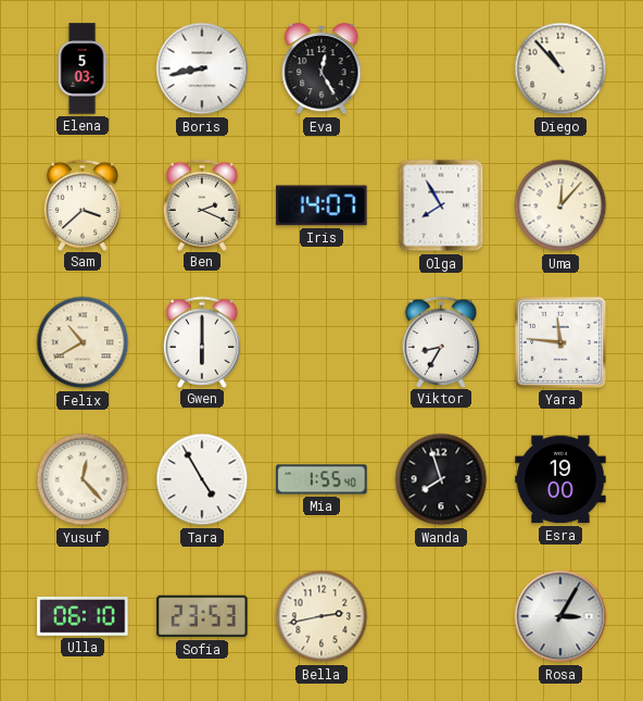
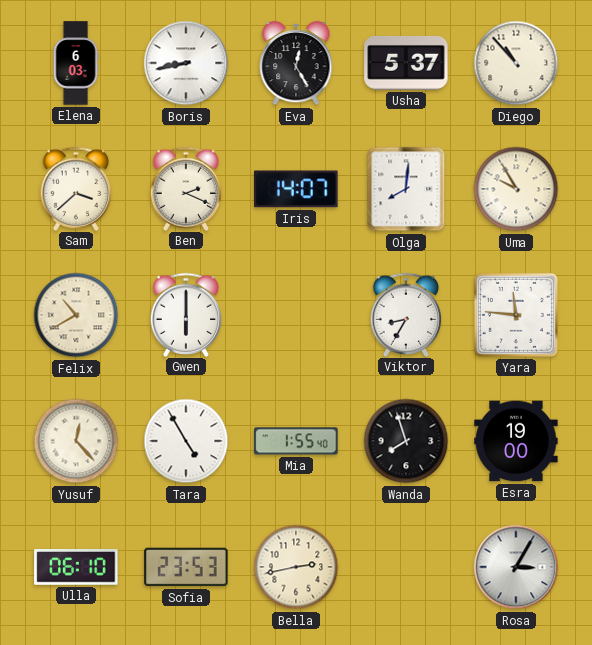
Elena: 5:03 -> 6:03 (76, 63)
Usha: none -> 5:37 (406, 63)
Olga: 7:55 -> 8:01 (406, 189)
Uma: 12:07 -> 9:55 (516, 189)
